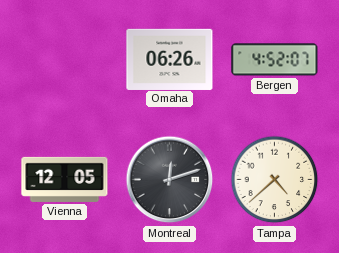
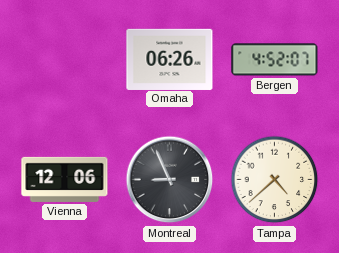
Vienna: 12:05 -> 12:06 (65, 179)
Montreal: 12:12 -> 8:56 (170, 180)
